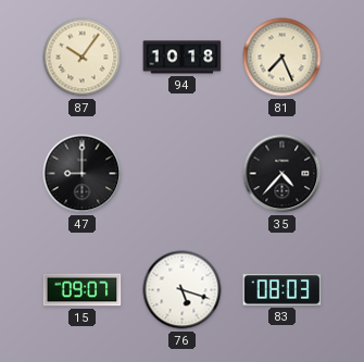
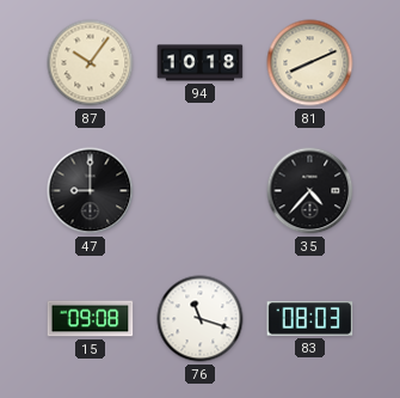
81: 7:26 -> 8:11 (310, 63)
15: 09:07 -> 09:08 (91, 319)
76: 5:18 -> 11:18 (201, 319)
